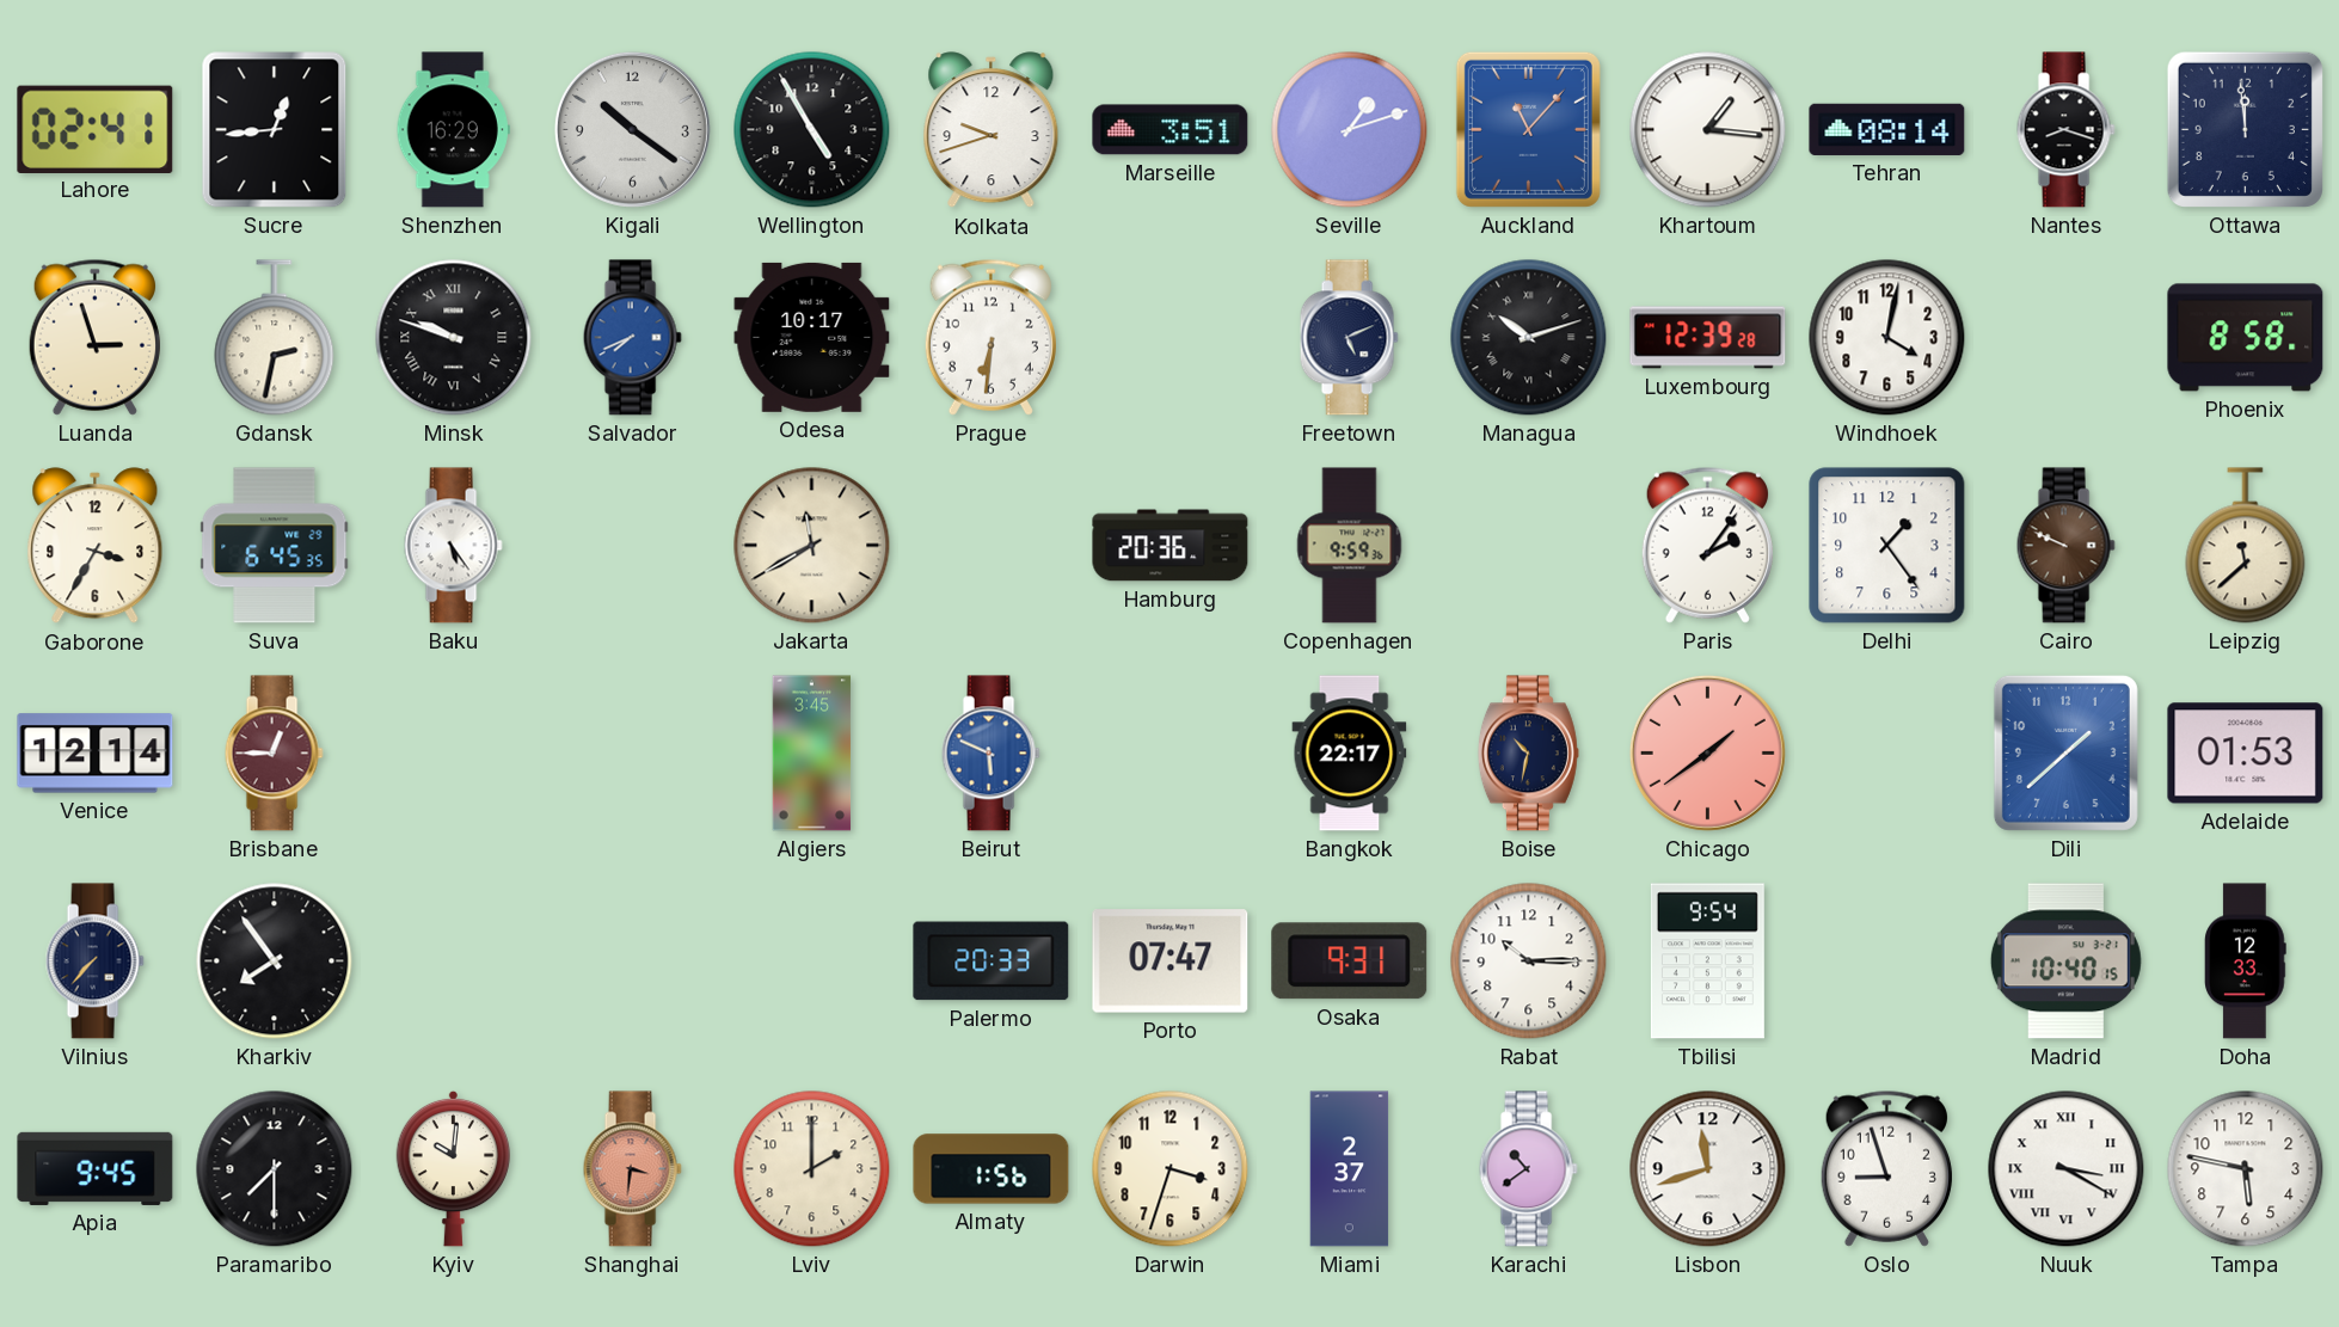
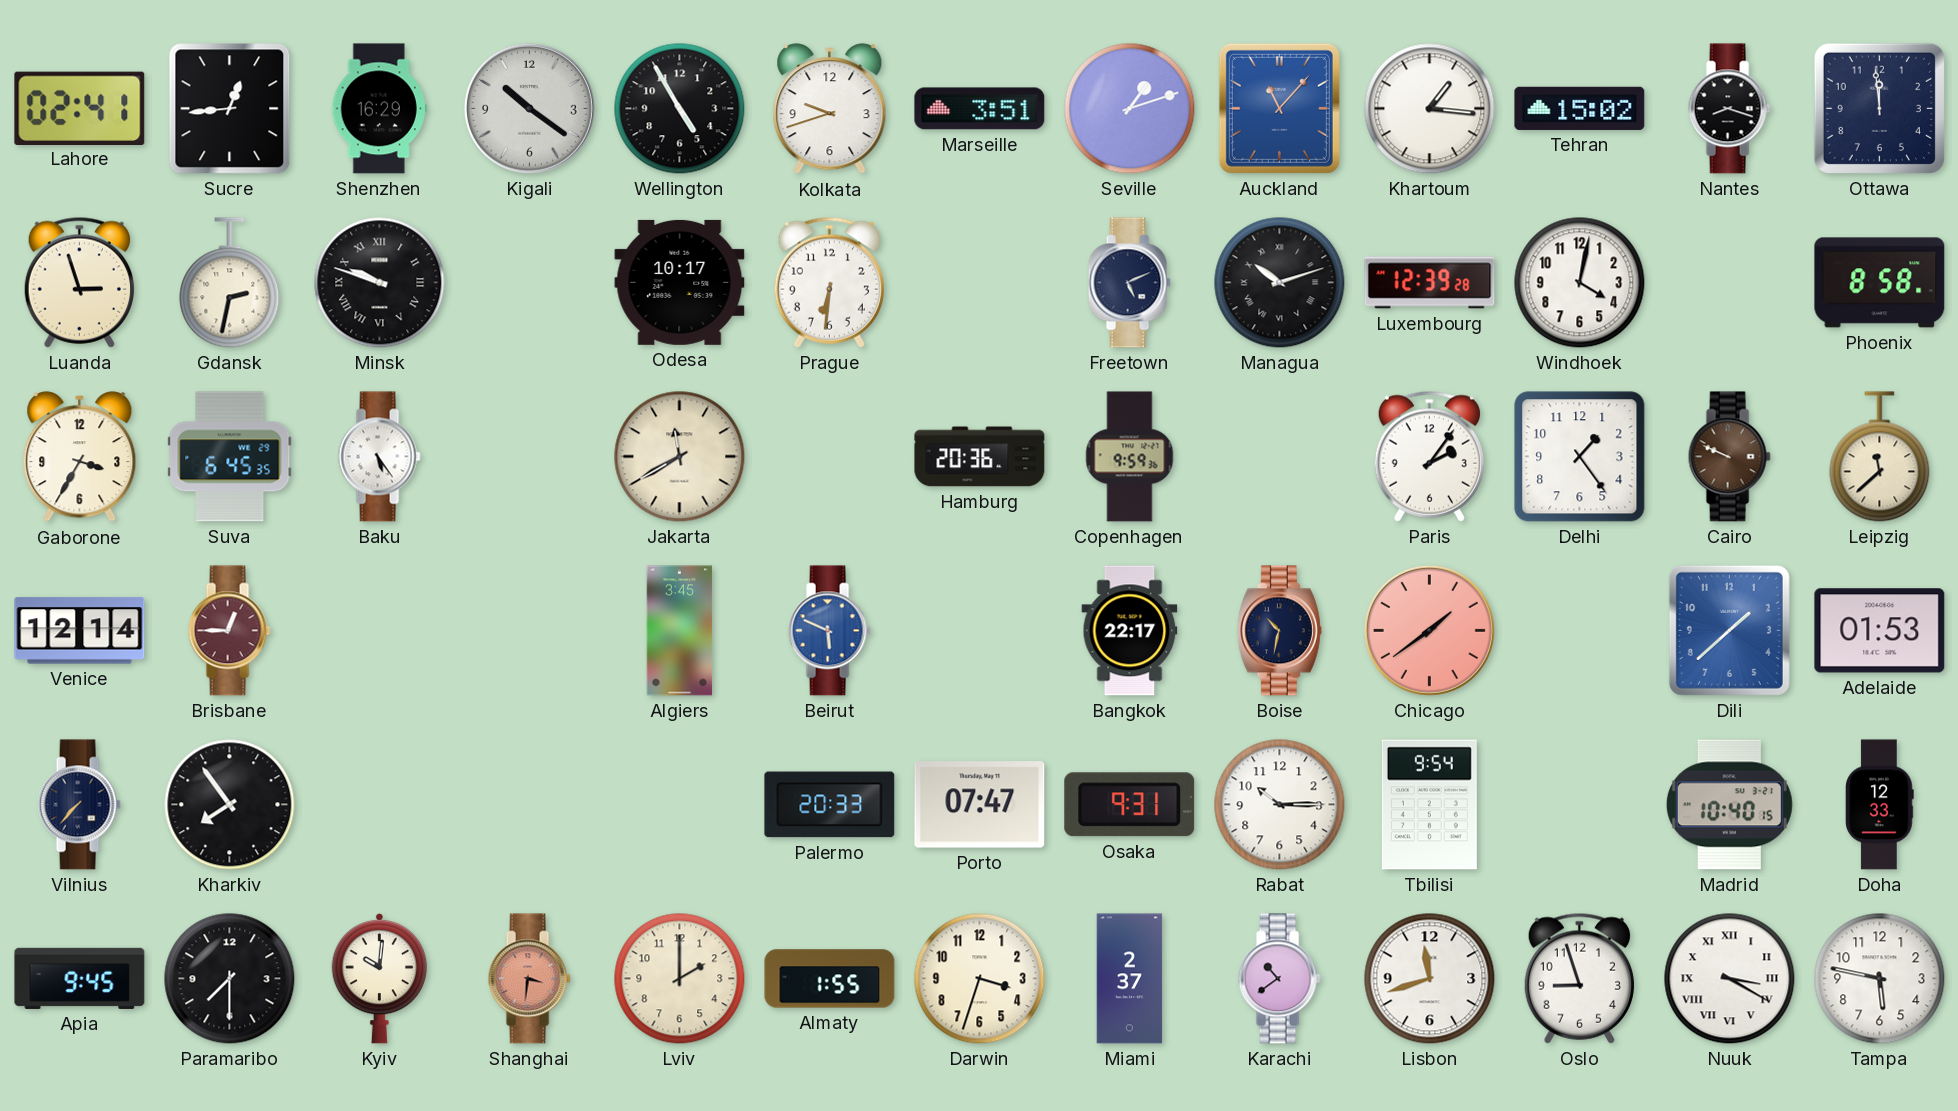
Tehran: 08:14 -> 15:02 (1580, 108)
Salvador: 7:41 -> none (632, 338)
Almaty: 1:56 -> 1:55 (830, 979)
